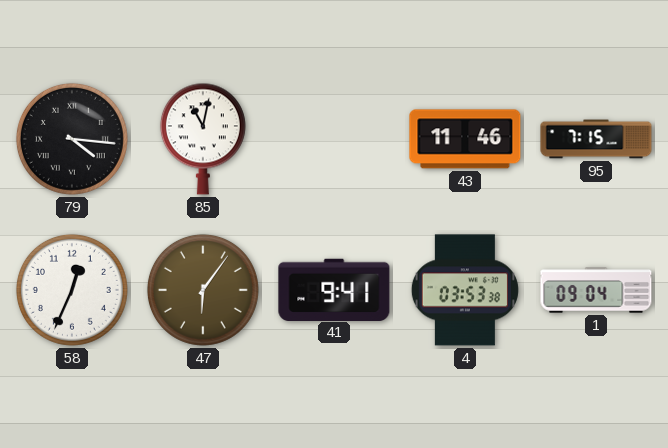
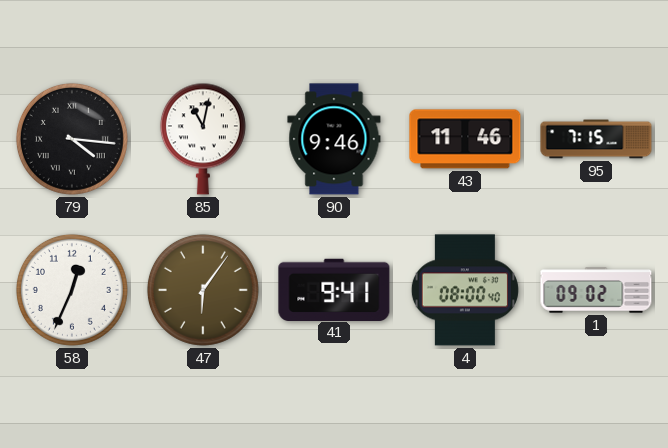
90: none -> 9:46 (334, 139)
4: 03:53 -> 08:00 (465, 290)
1: 09:04 -> 09:02 (596, 290)
